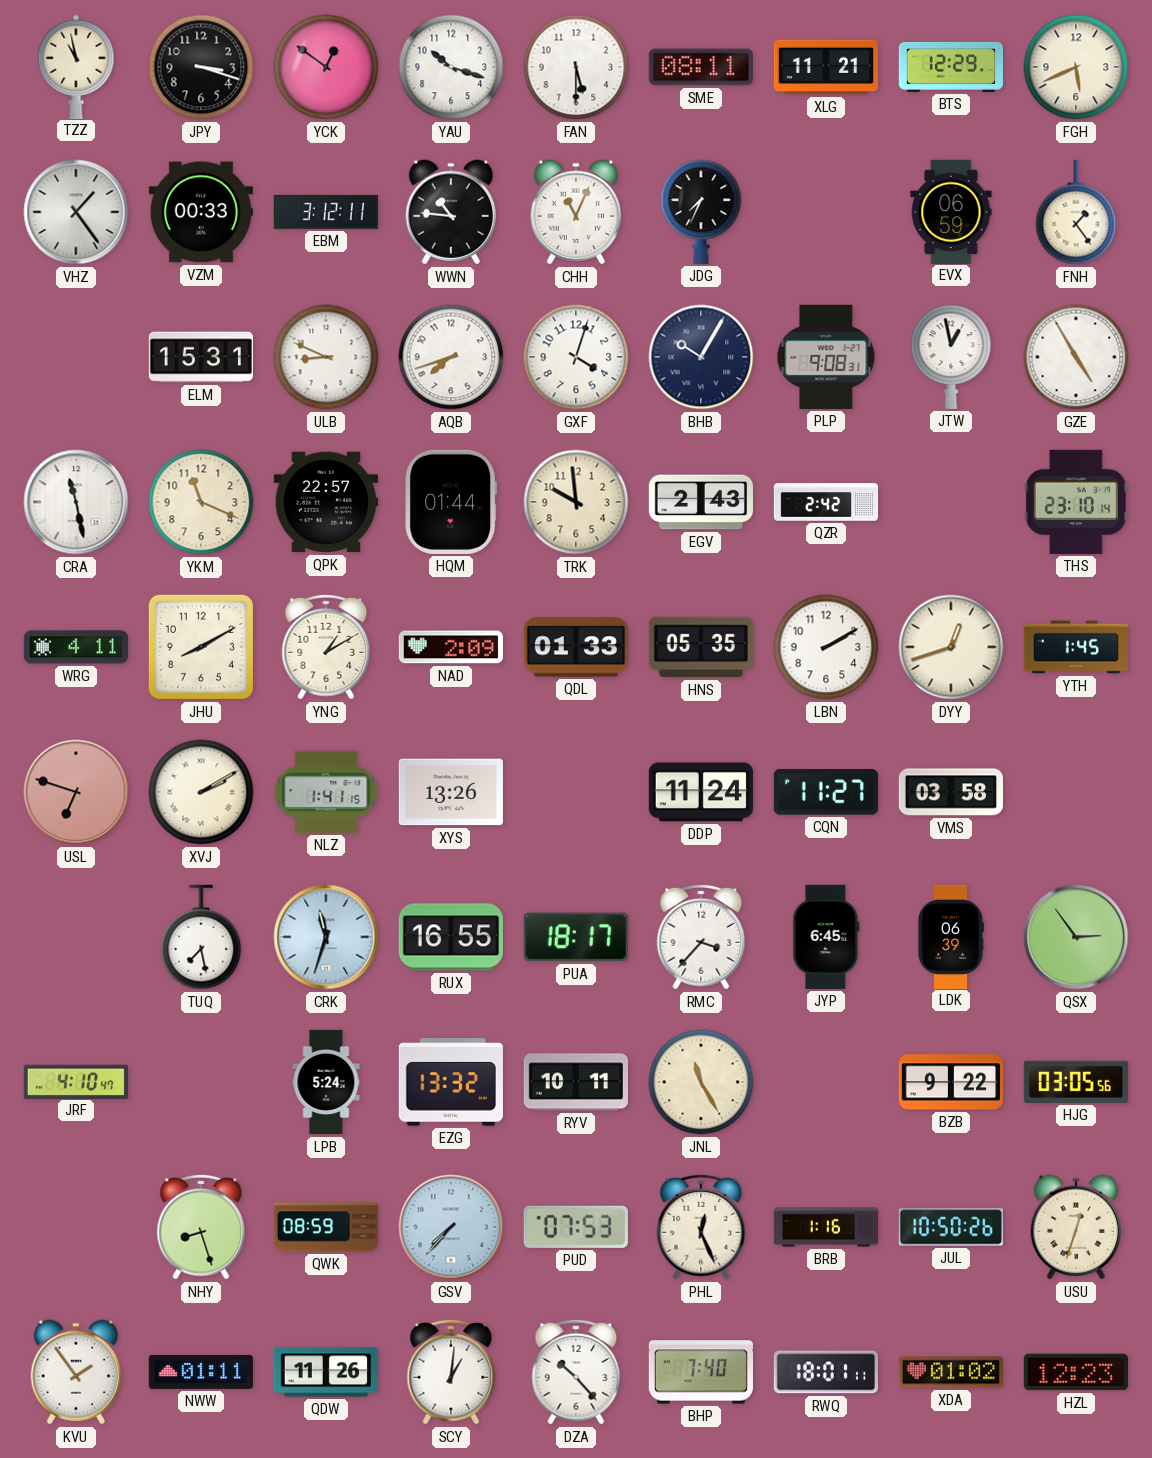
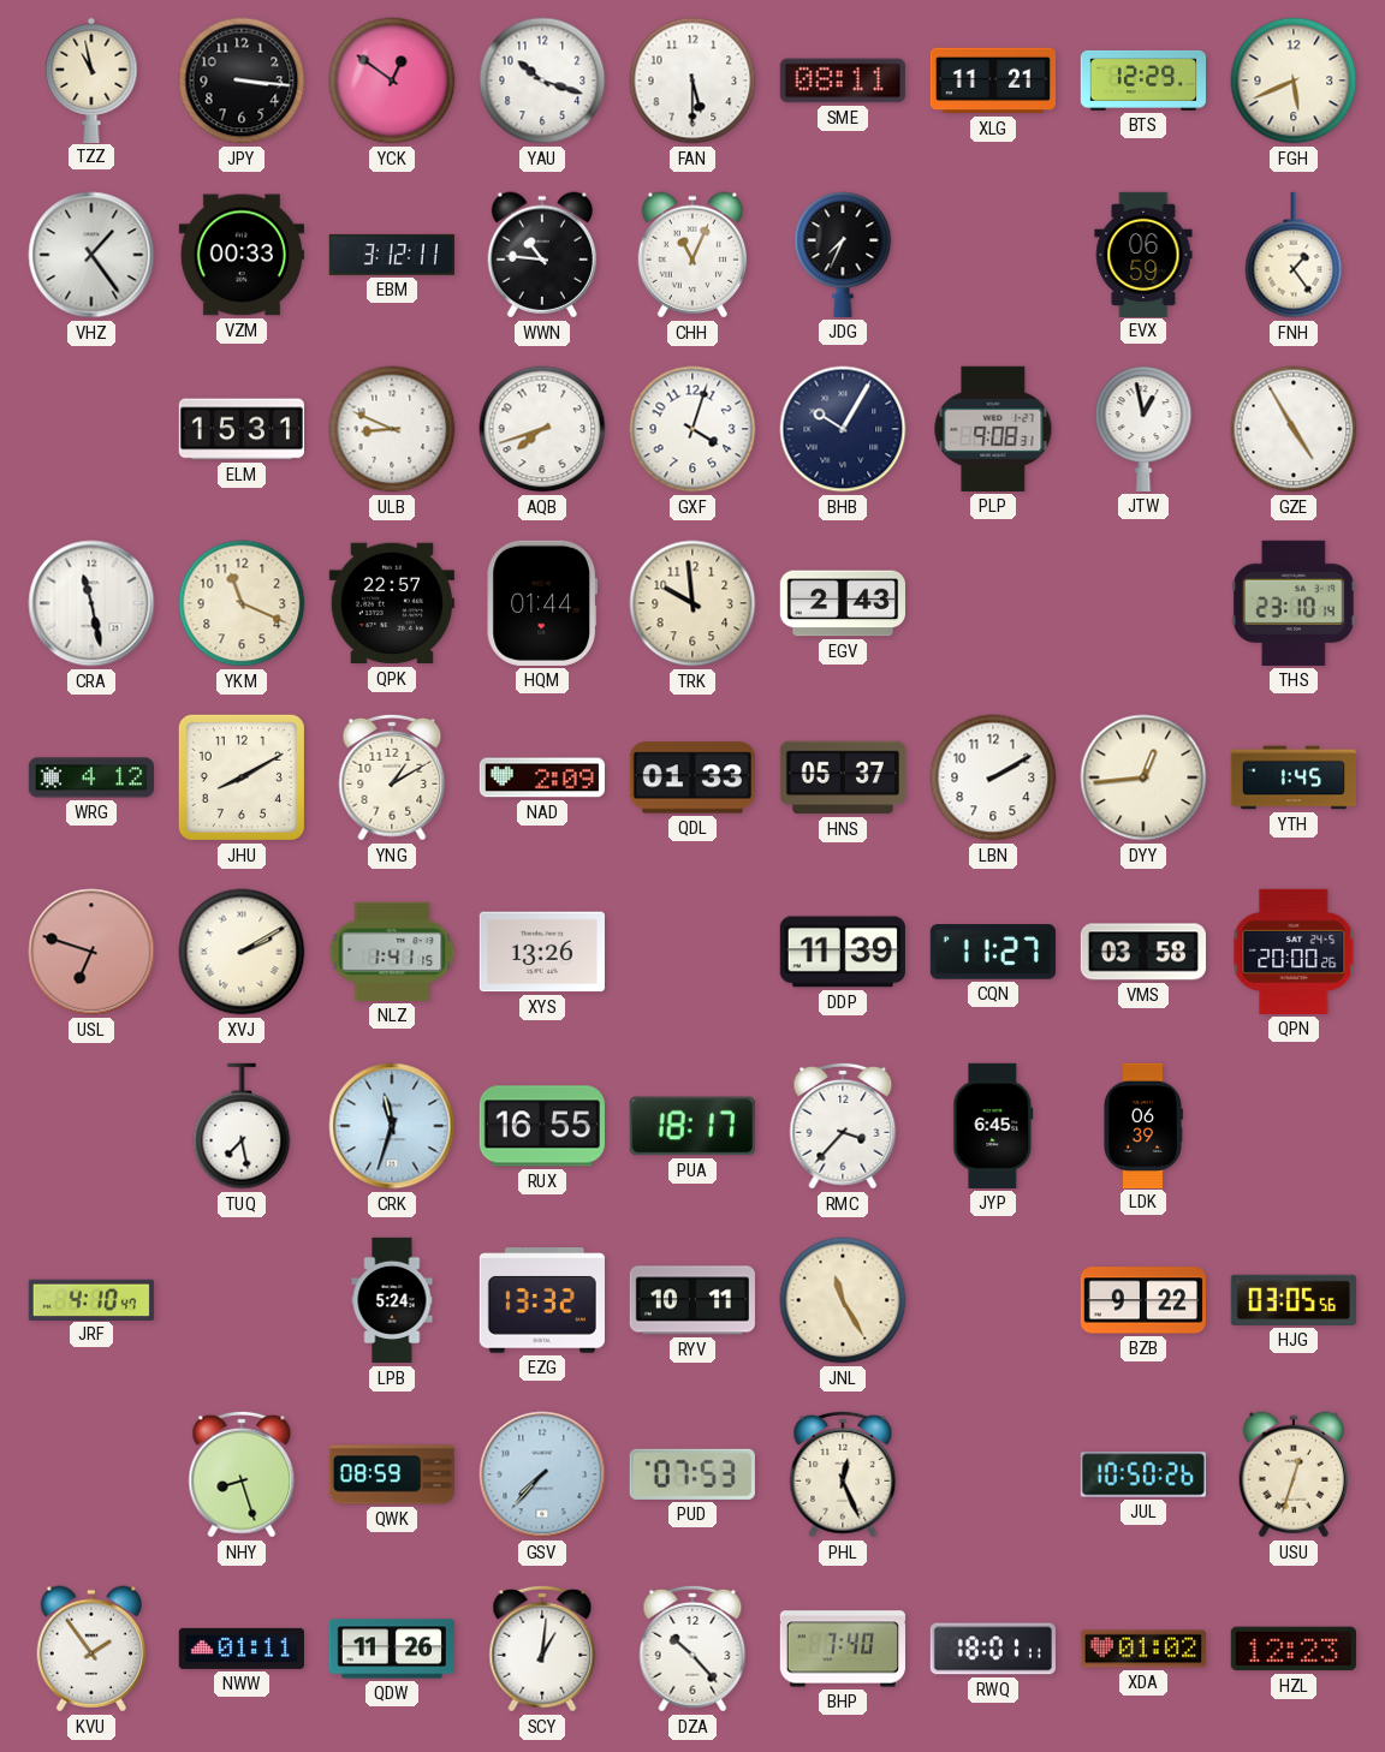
JPY: 3:18 -> 3:16 (242, 81)
QZR: 2:42 -> none (826, 502)
WRG: 4:11 -> 4:12 (90, 777)
HNS: 05:35 -> 05:37 (843, 777)
DYY: 12:42 -> 12:44 (1143, 777)
DDP: 11:24 -> 11:39 (843, 952)
QPN: none -> 20:00 (1294, 952)
QSX: 2:54 -> none (1076, 937)
BRB: 1:16 -> none (825, 1227)
